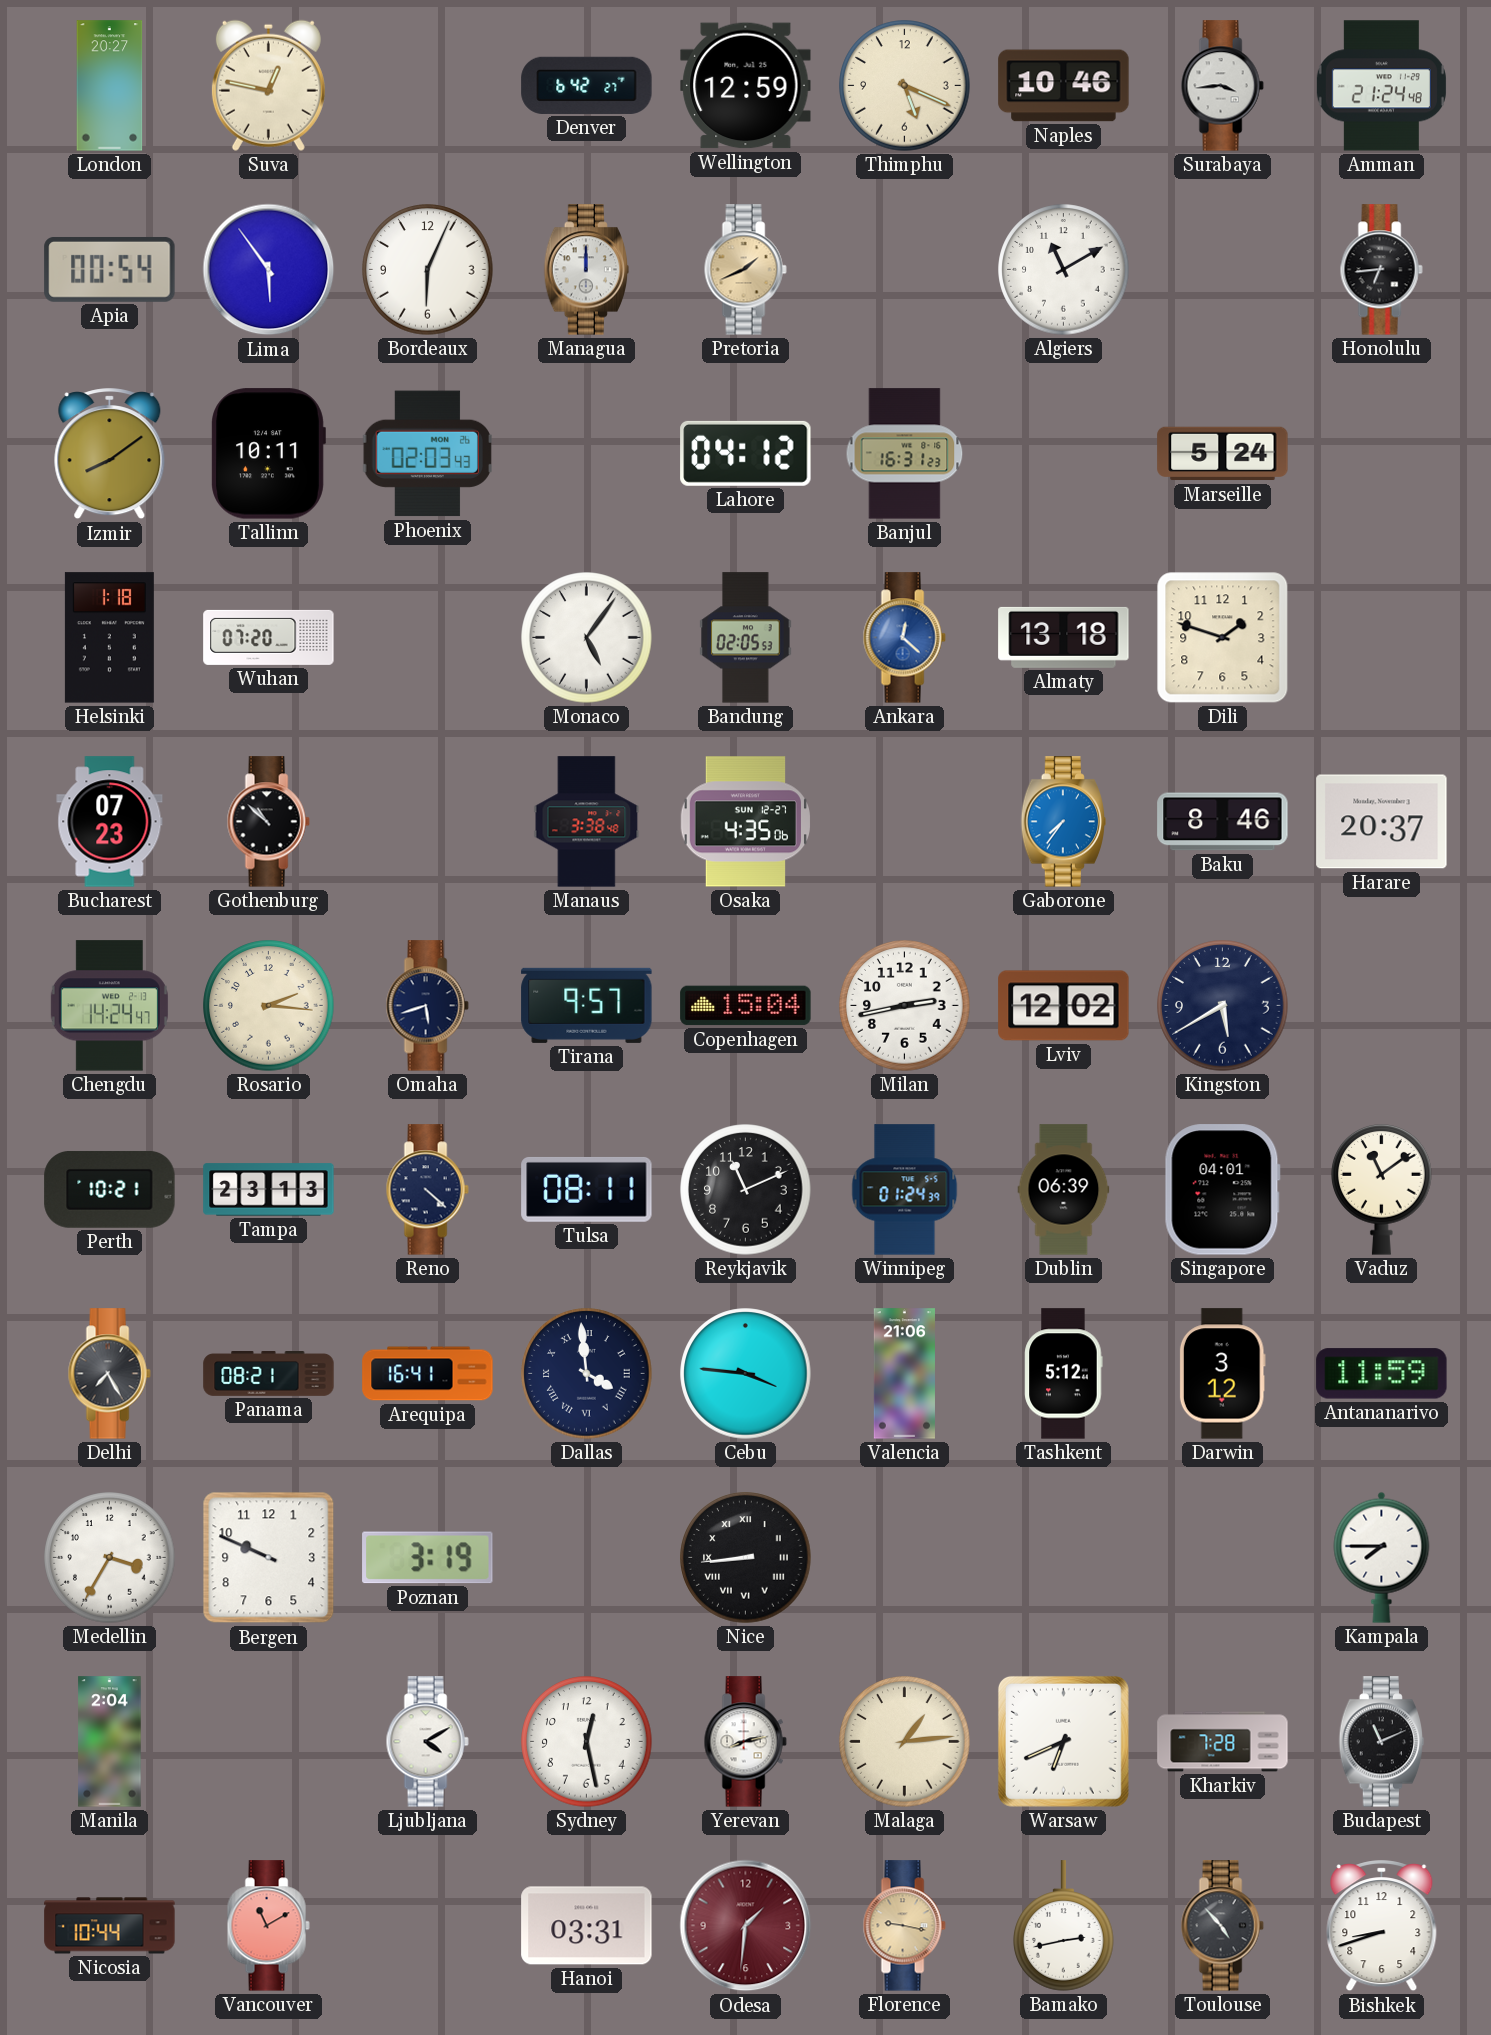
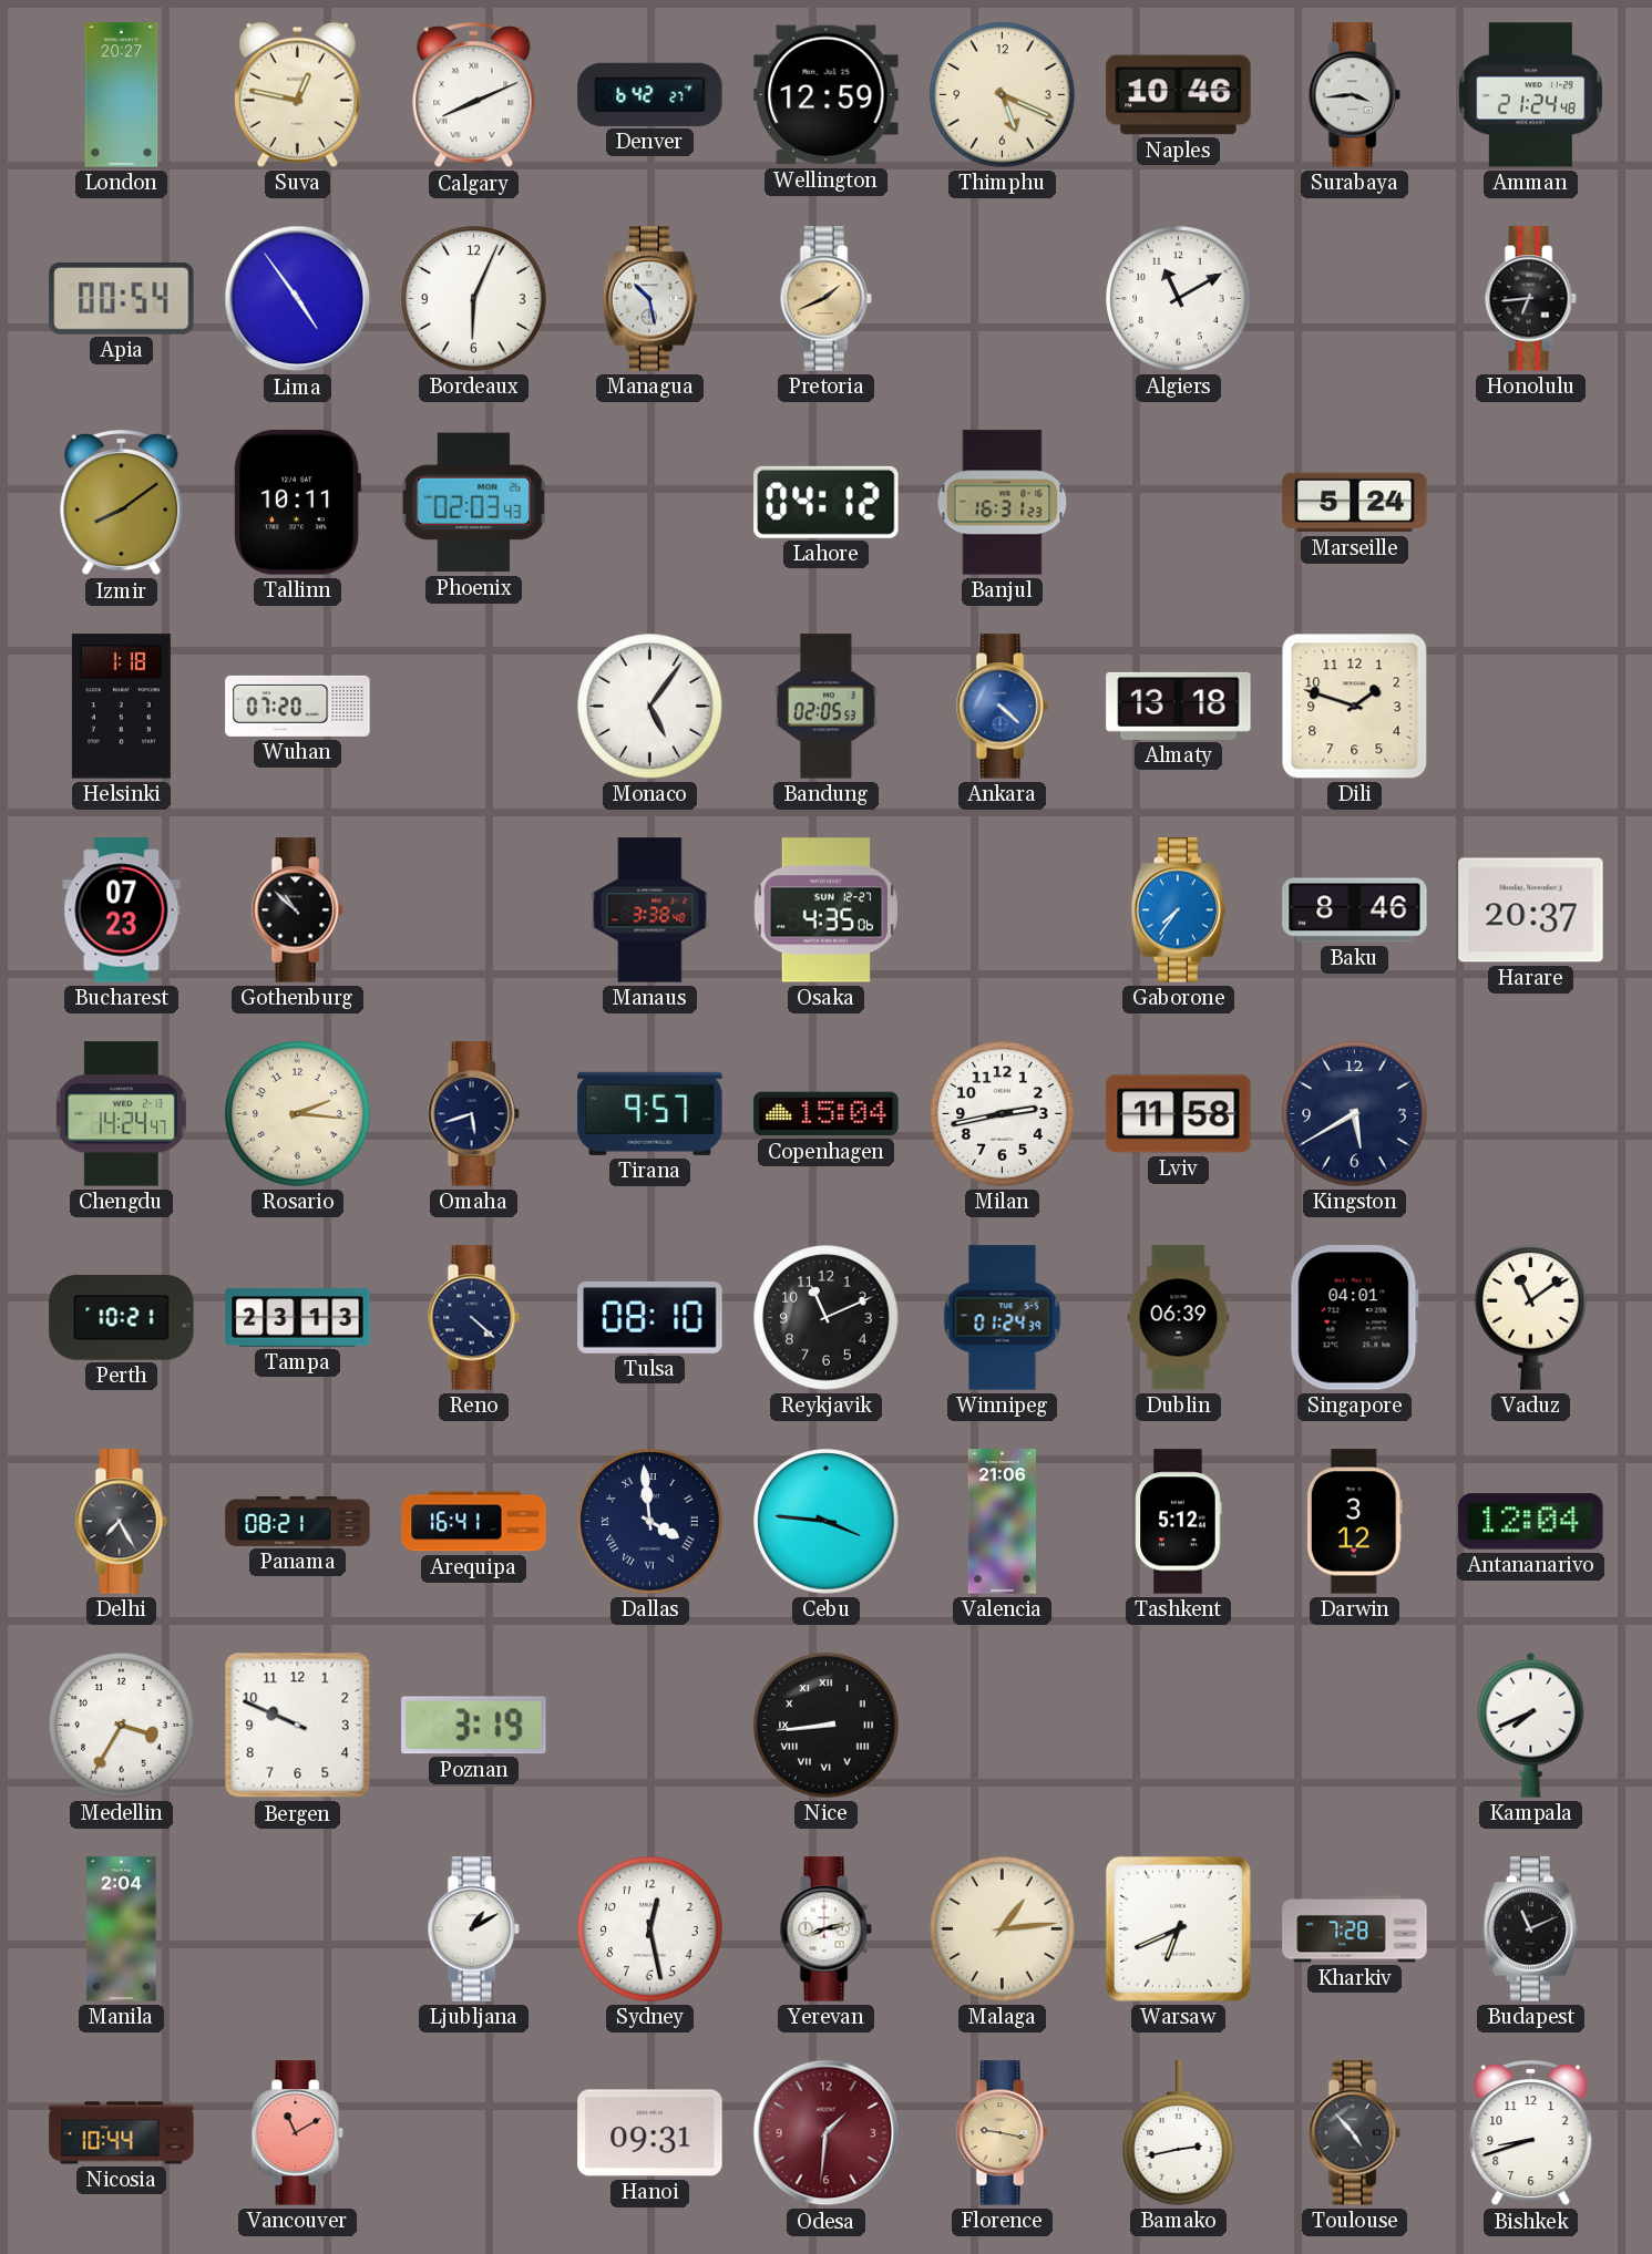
Calgary: none -> 8:11 (474, 95)
Lima: 5:54 -> 4:54 (298, 299)
Managua: 12:00 -> 10:28 (650, 299)
Ankara: 12:22 -> 4:22 (1002, 707)
Lviv: 12:02 -> 11:58 (1179, 1114)
Tulsa: 08:11 -> 08:10 (650, 1317)
Antananarivo: 11:59 -> 12:04 (1531, 1522)
Kampala: 7:45 -> 7:41 (1531, 1725)
Ljubljana: 4:10 -> 1:10 (473, 1929)
Hanoi: 03:31 -> 09:31 (650, 2133)
